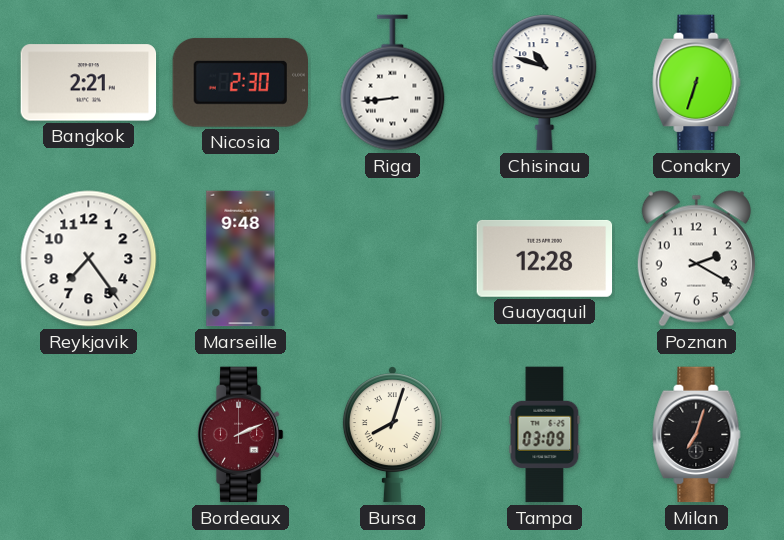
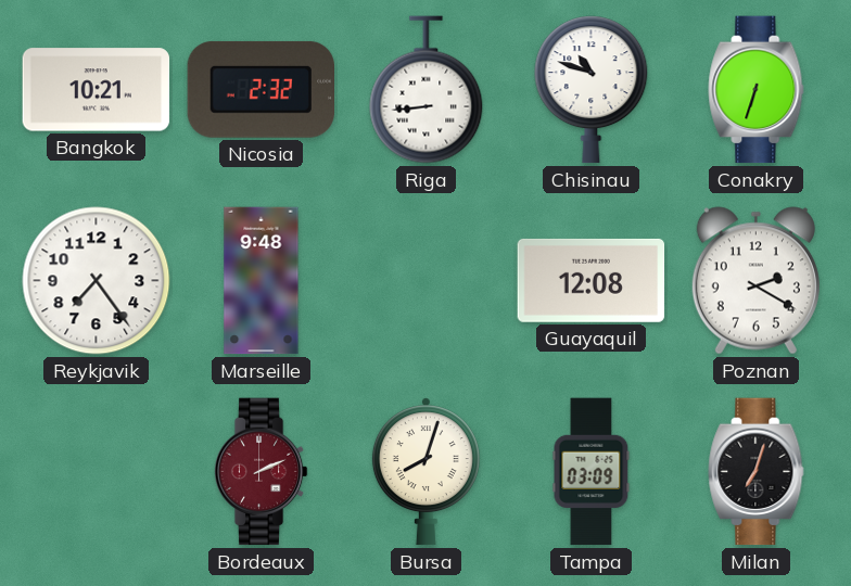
Bangkok: 2:21 -> 10:21 (97, 90)
Nicosia: 2:30 -> 2:32 (261, 89)
Guayaquil: 12:28 -> 12:08 (592, 280)
